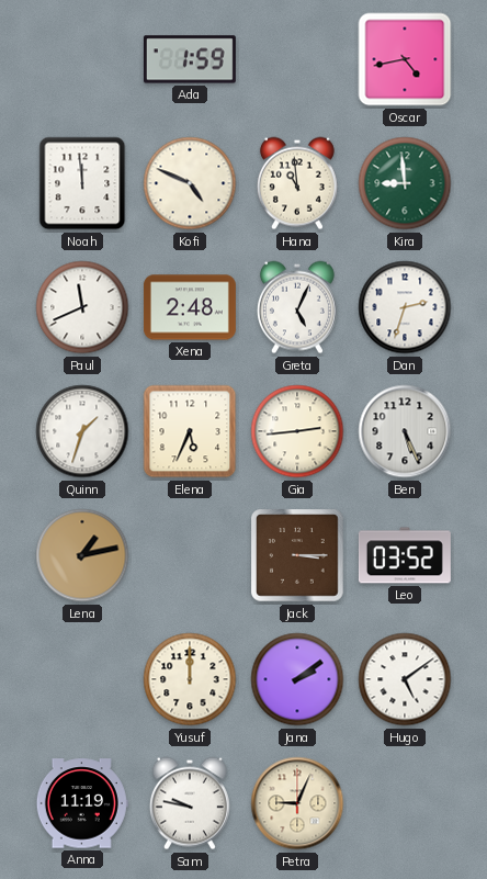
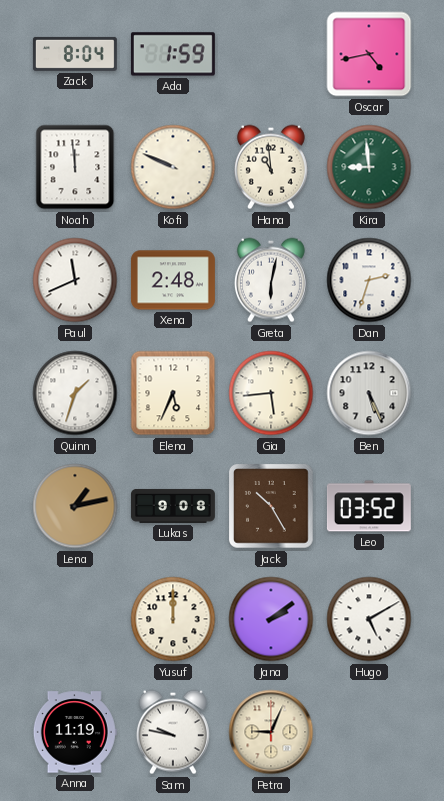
Zack: none -> 8:04 (75, 54)
Kofi: 4:49 -> 9:49 (173, 167)
Greta: 5:04 -> 6:02 (271, 280)
Gia: 2:44 -> 5:44 (271, 393)
Lukas: none -> 9:08 (173, 506)
Jack: 3:15 -> 10:25 (271, 506)
Hugo: 5:09 -> 5:10 (369, 619)
